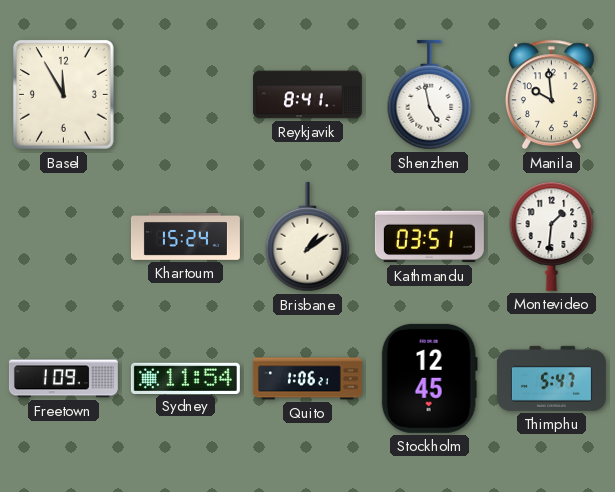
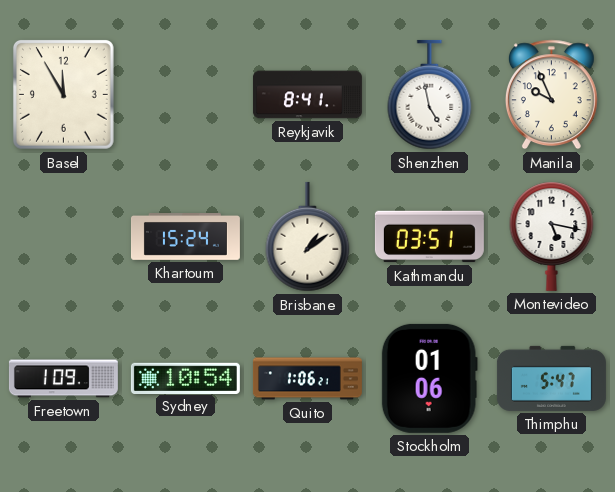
Manila: 9:59 -> 9:56 (551, 95)
Montevideo: 1:31 -> 5:17 (552, 236)
Sydney: 11:54 -> 10:54 (185, 378)
Stockholm: 12:45 -> 01:06 (429, 378)
